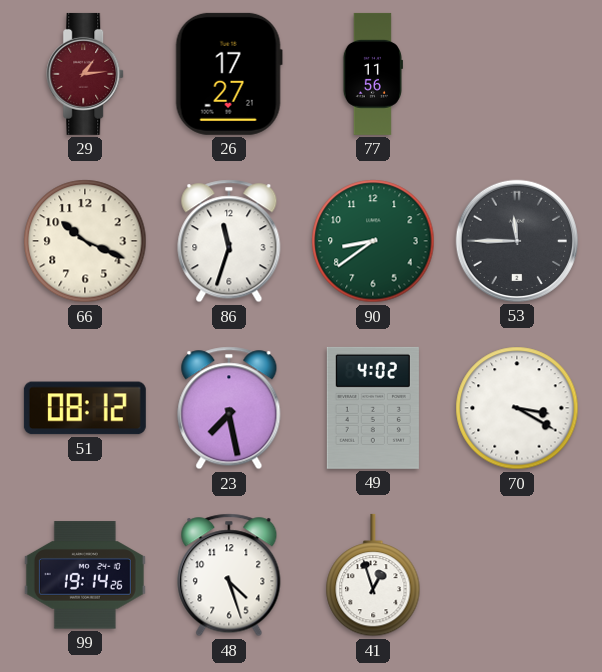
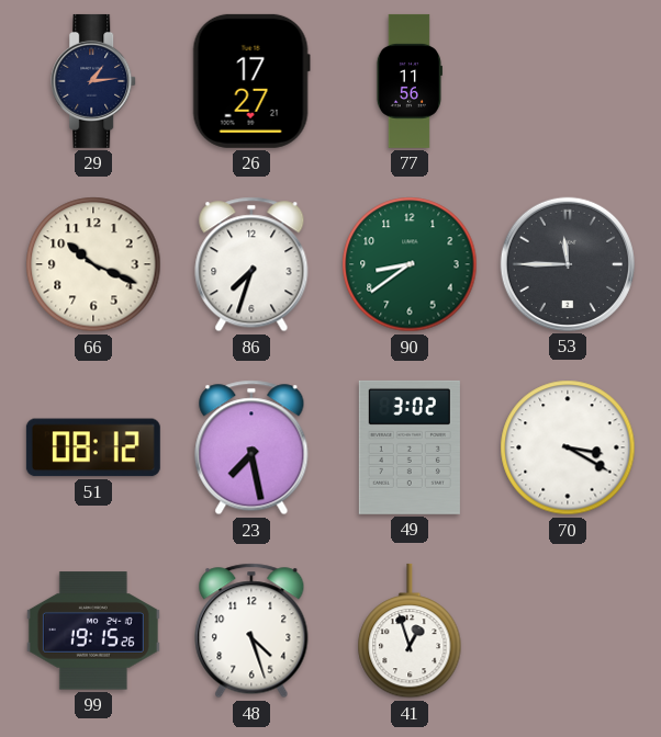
29 dial: burgundy -> navy (94, 81)
86: 11:33 -> 7:33 (251, 264)
49: 4:02 -> 3:02 (410, 447)
99: 19:14 -> 19:15 (93, 631)
